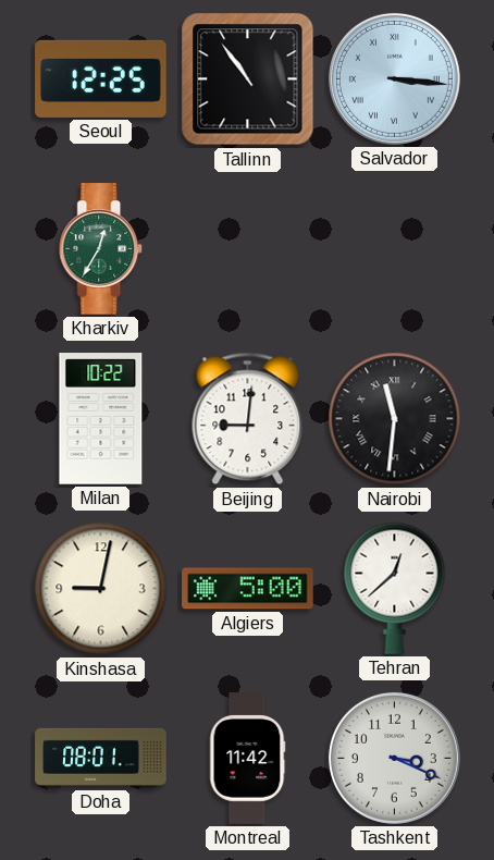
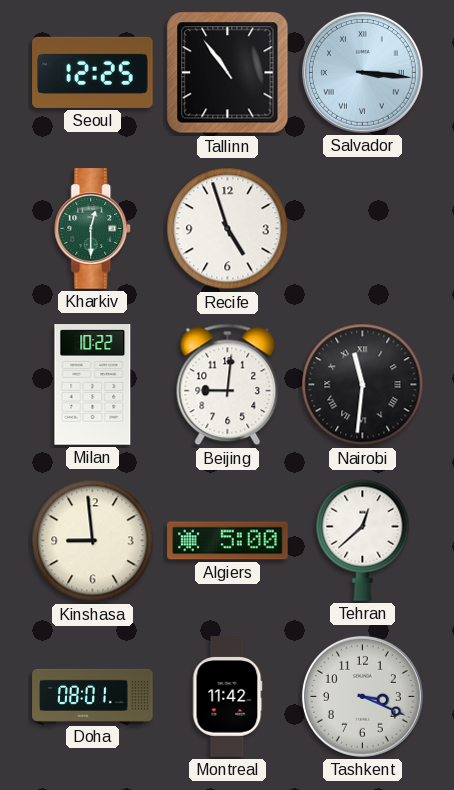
Kharkiv: 12:35 -> 12:30 (93, 229)
Recife: none -> 4:57 (228, 229)
Kinshasa: 9:02 -> 8:59 (93, 541)
